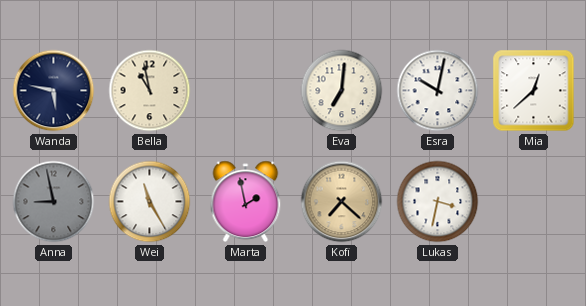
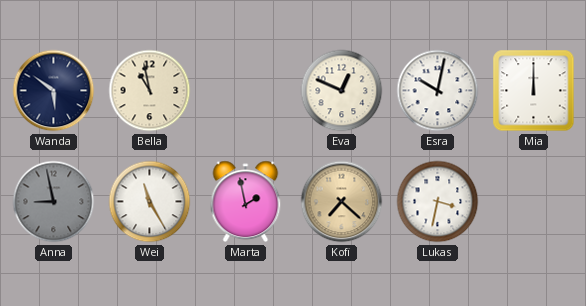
Wanda: 5:47 -> 5:51 (54, 91)
Eva: 7:01 -> 12:49 (342, 91)
Mia: 12:38 -> 12:00 (534, 91)
